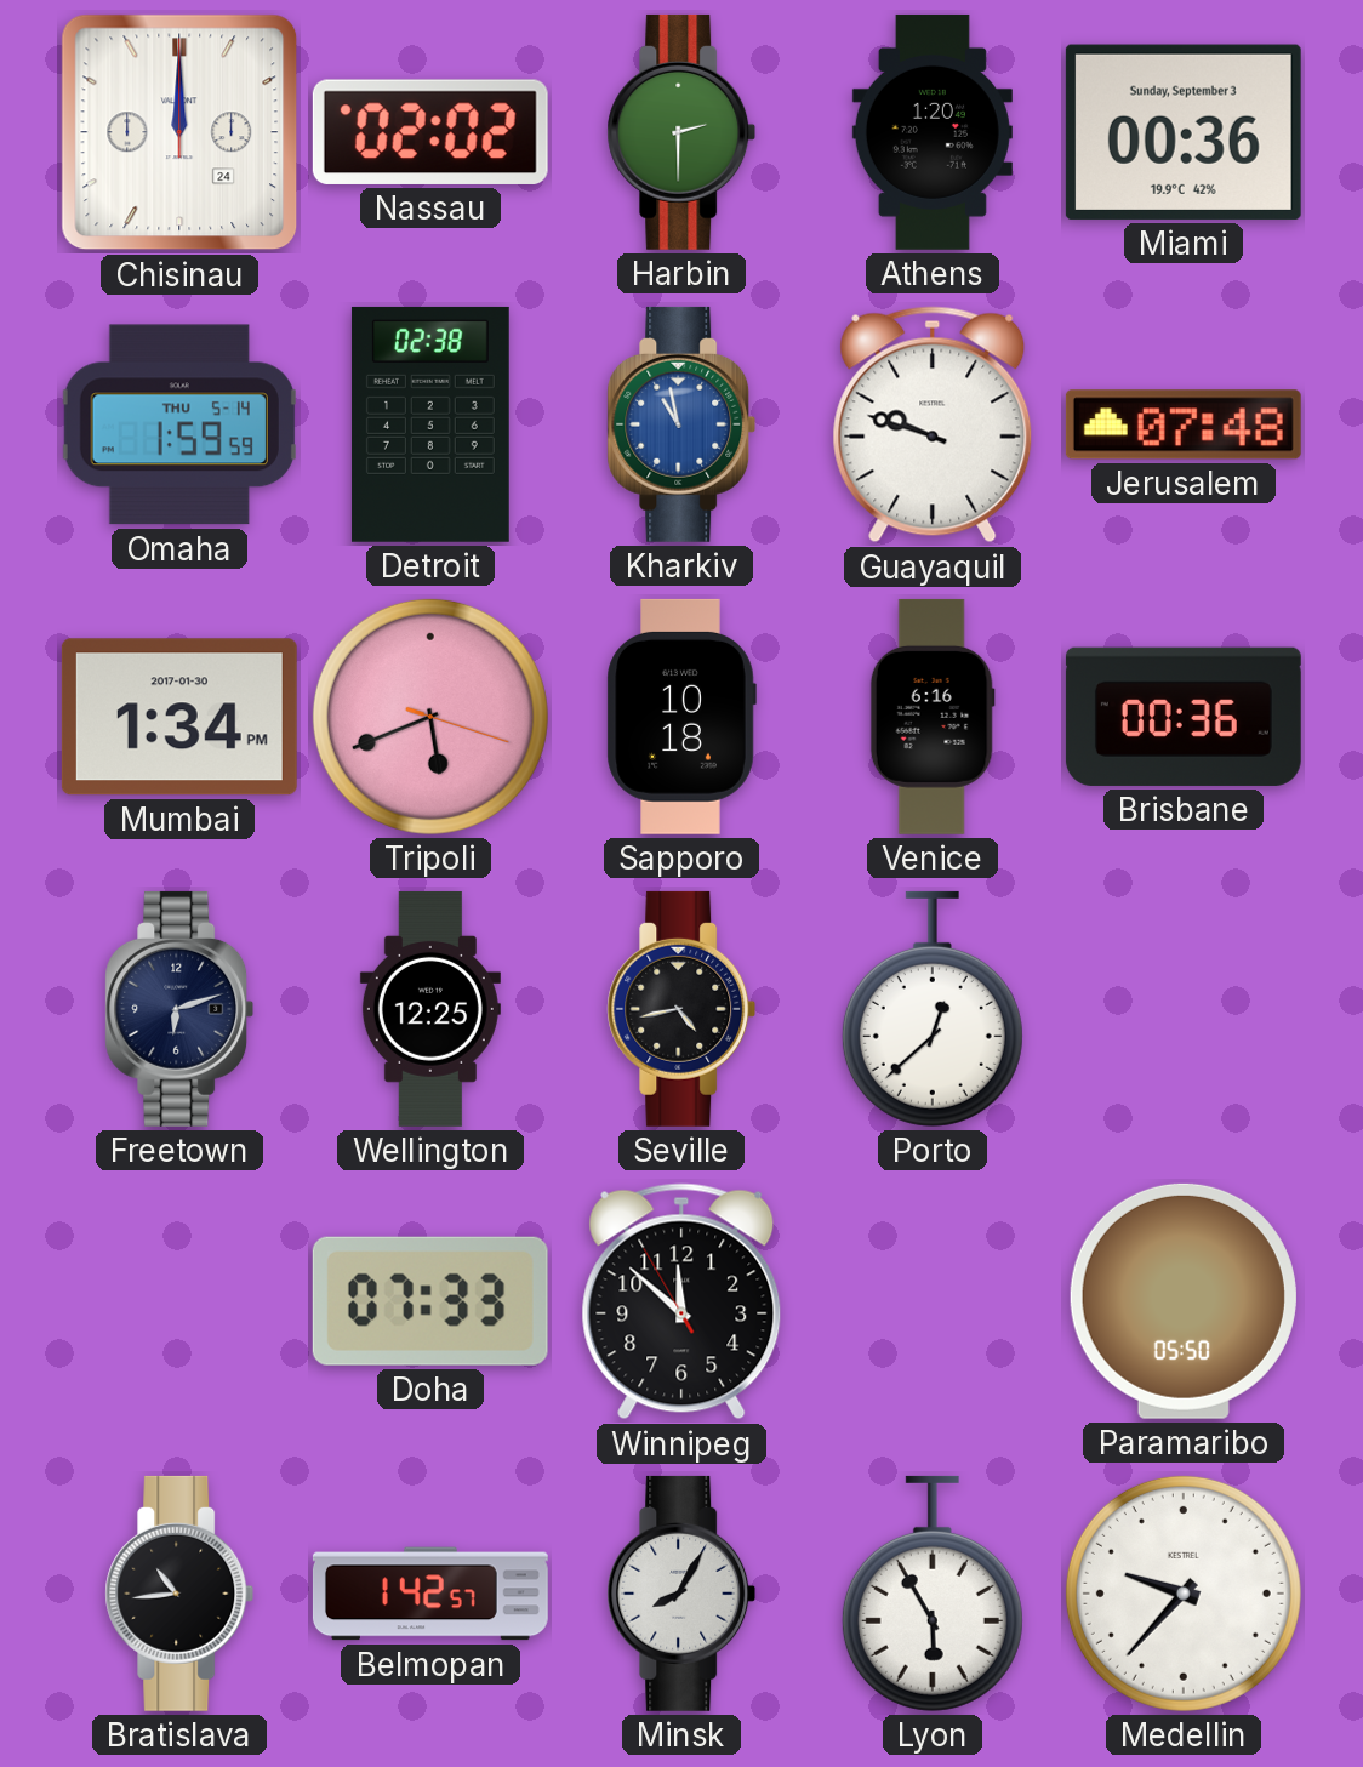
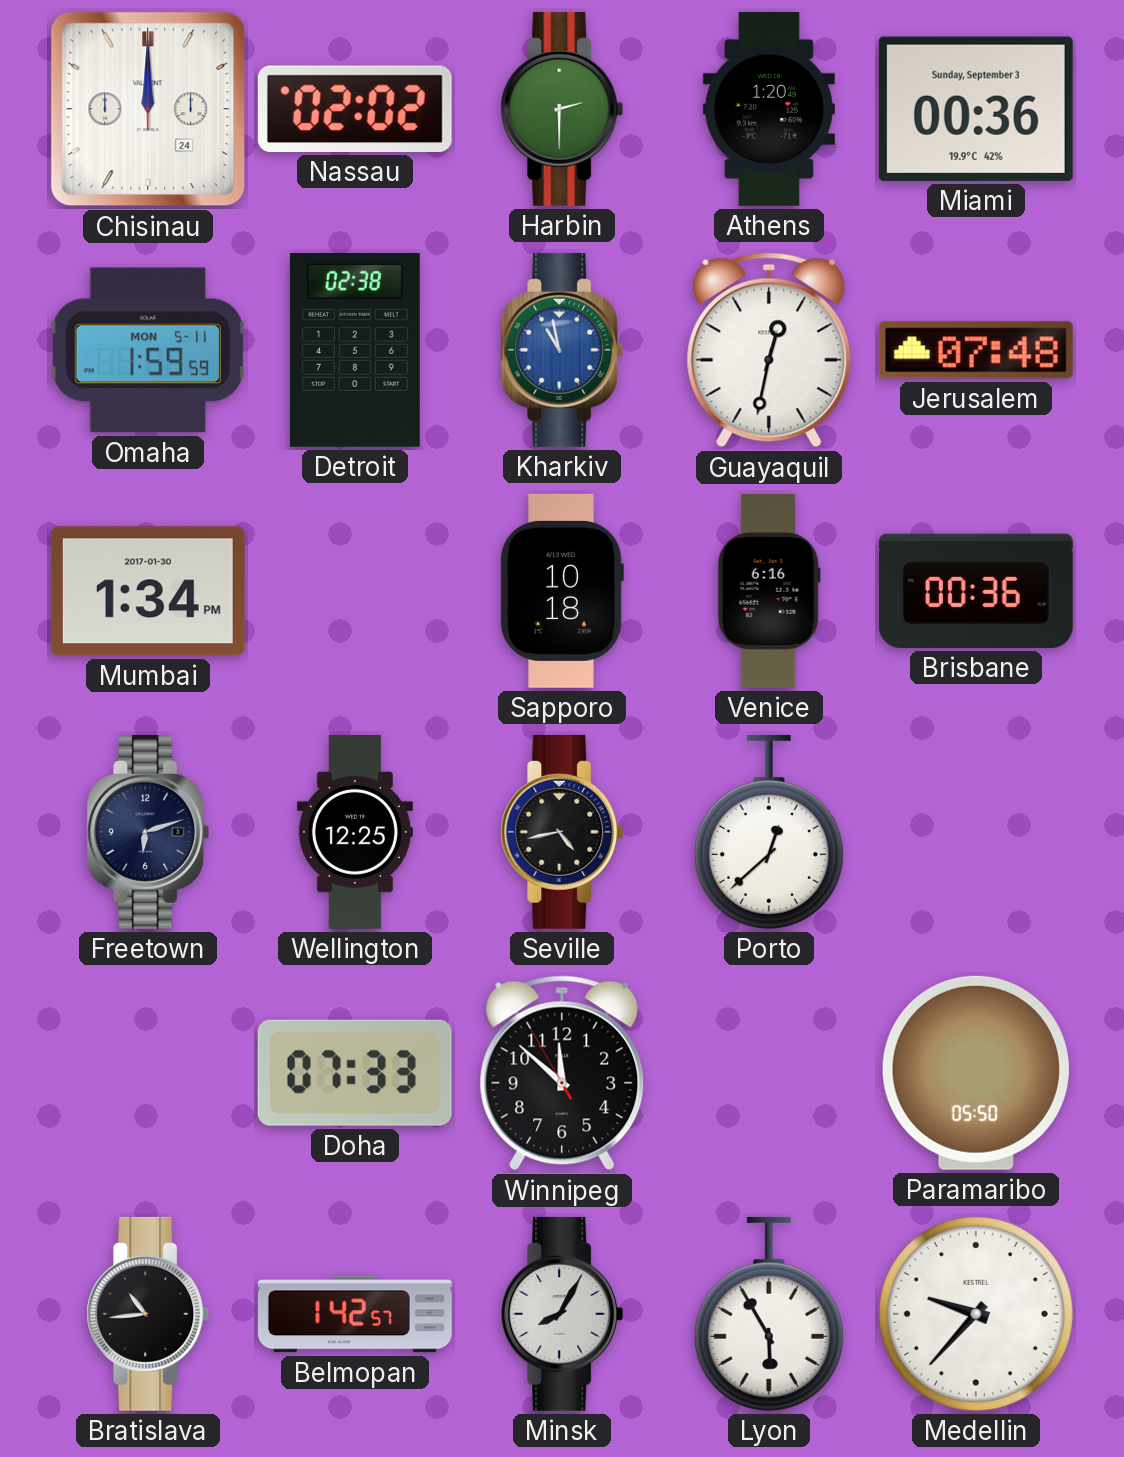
Omaha date: THU 5-14 -> MON 5-11 (148, 350)
Guayaquil: 9:48 -> 12:32 (769, 350)
Tripoli: 5:41 -> none (430, 717)
